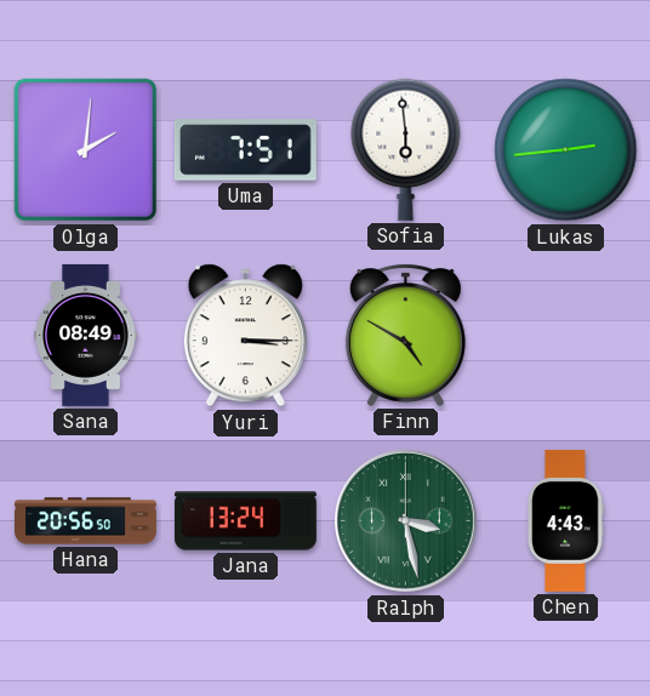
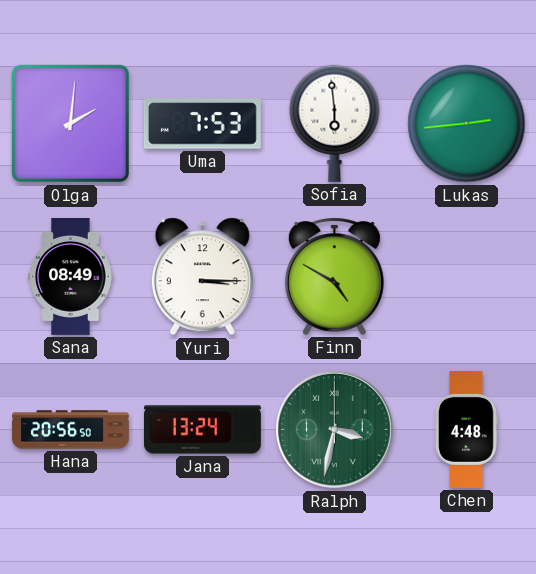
Uma: 7:51 -> 7:53 (202, 124)
Ralph: 3:28 -> 3:32 (335, 430)
Chen: 4:43 -> 4:48 (466, 429)
